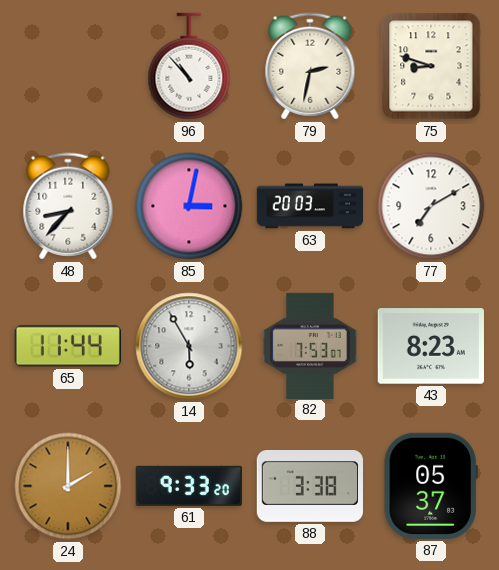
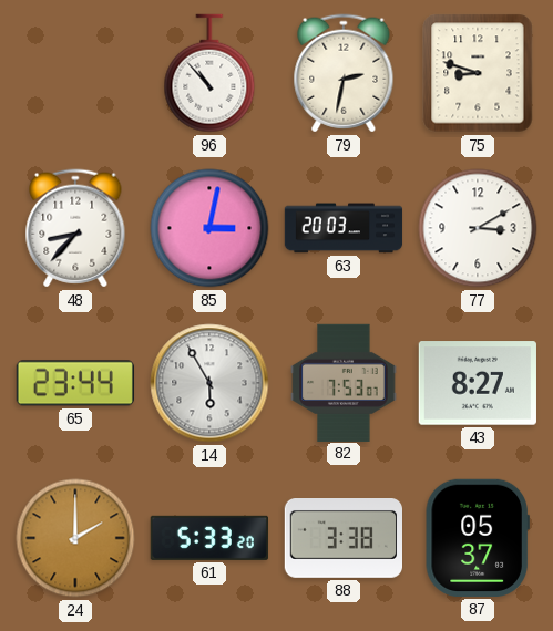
77: 7:10 -> 3:10 (478, 228)
65: 11:44 -> 23:44 (74, 383)
43: 8:23 -> 8:27 (478, 383)
61: 9:33 -> 5:33 (209, 538)
